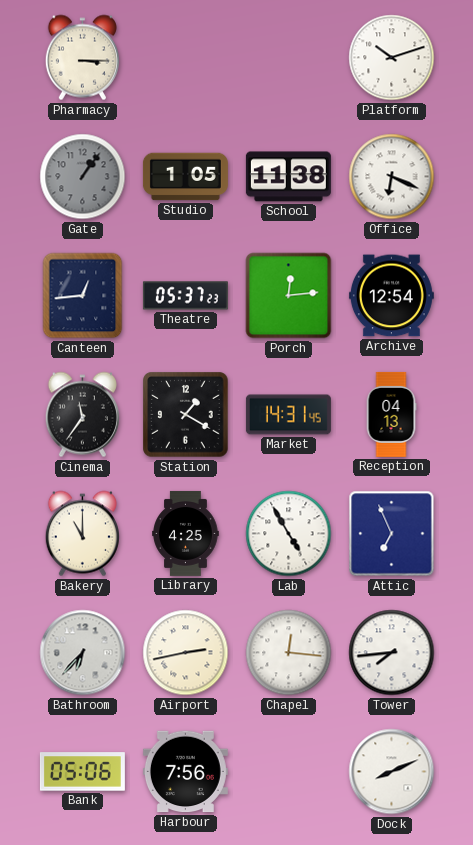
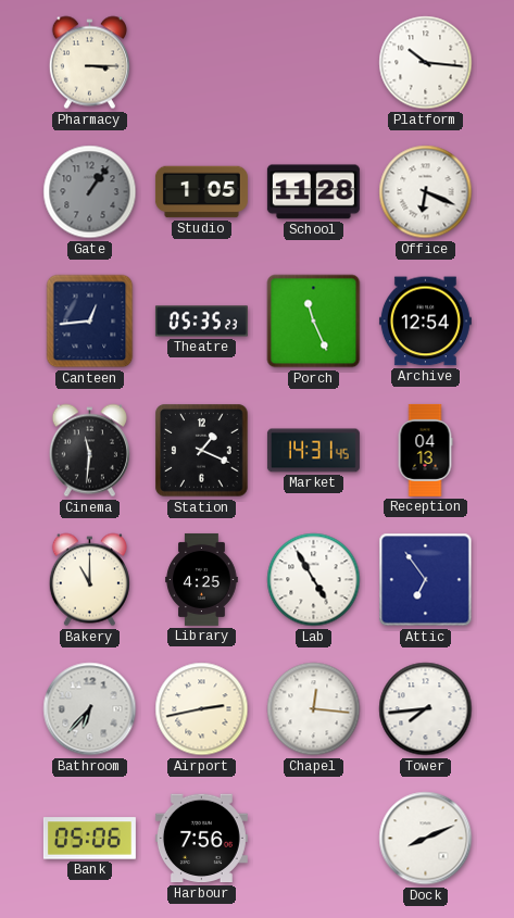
Platform: 10:12 -> 10:16 (426, 63)
School: 11:38 -> 11:28 (313, 192)
Theatre: 05:37 -> 05:35 (201, 322)
Porch: 12:14 -> 11:26 (314, 322)
Cinema: 11:36 -> 11:31 (89, 451)
Station: 1:20 -> 1:19 (202, 451)
Attic: 6:56 -> 6:54 (426, 580)
